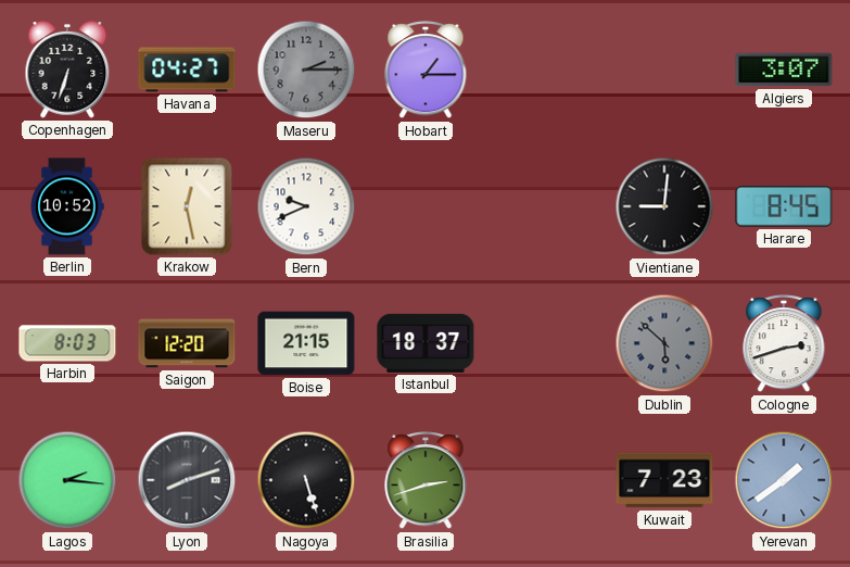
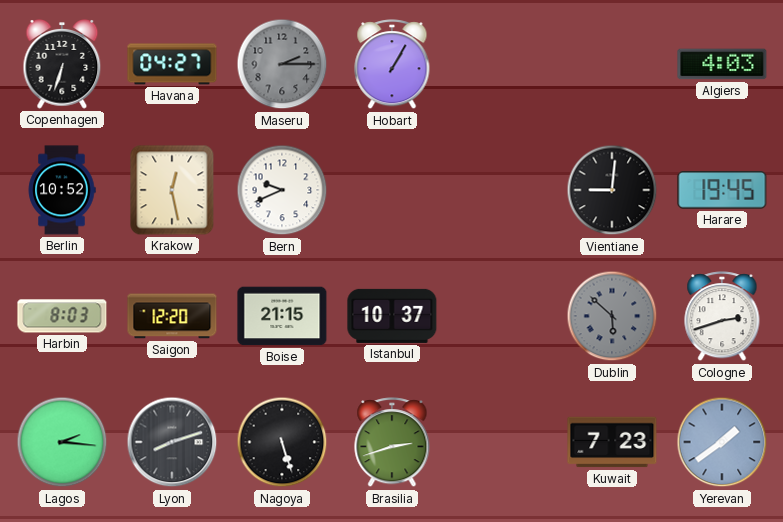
Hobart: 1:15 -> 1:05 (392, 65)
Algiers: 3:07 -> 4:03 (722, 64)
Harare: 8:45 -> 19:45 (722, 191)
Istanbul: 18:37 -> 10:37 (392, 316)
